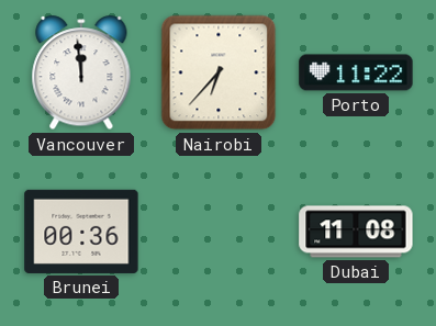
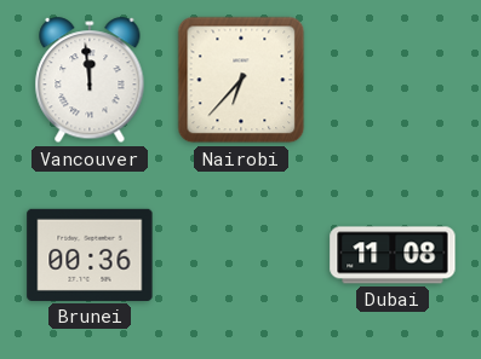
Porto: 11:22 -> none (356, 72)
